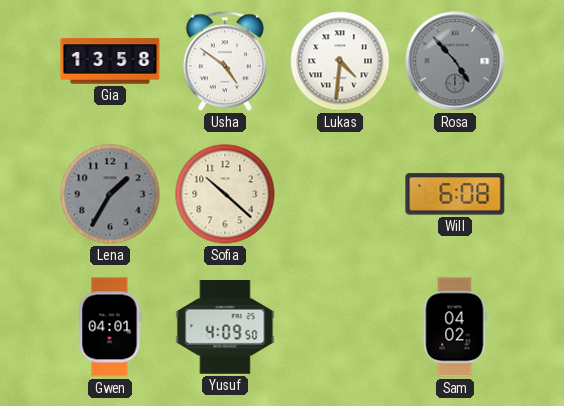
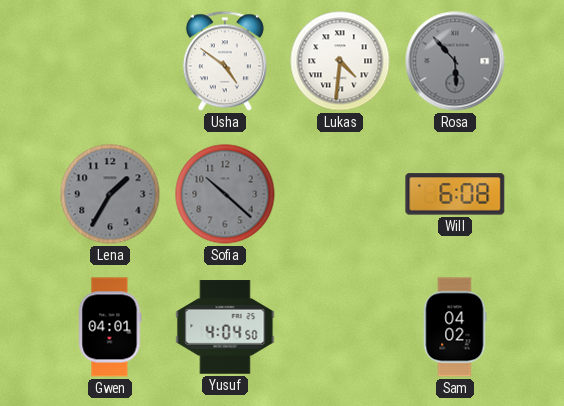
Gia: 13:58 -> none (110, 61)
Rosa: 4:53 -> 5:53 (455, 61)
Sofia dial: cream -> grey (225, 194)
Yusuf: 4:09 -> 4:04 (225, 327)
